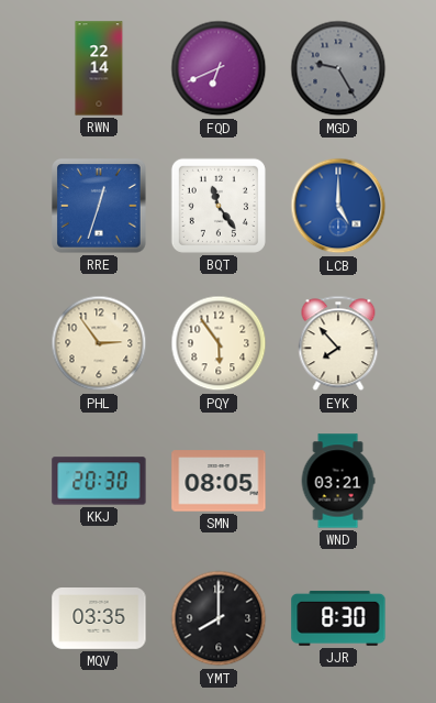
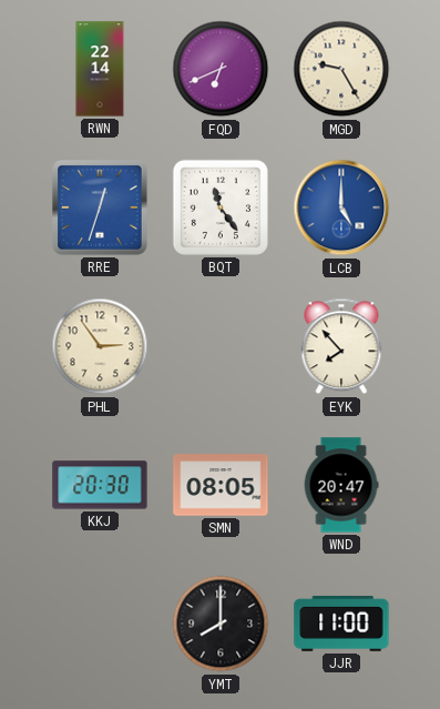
MGD dial: grey -> cream (341, 69)
PQY: 5:54 -> none (219, 343)
WND: 03:21 -> 20:47 (341, 485)
MQV: 03:35 -> none (99, 619)
JJR: 8:30 -> 11:00 (341, 624)
